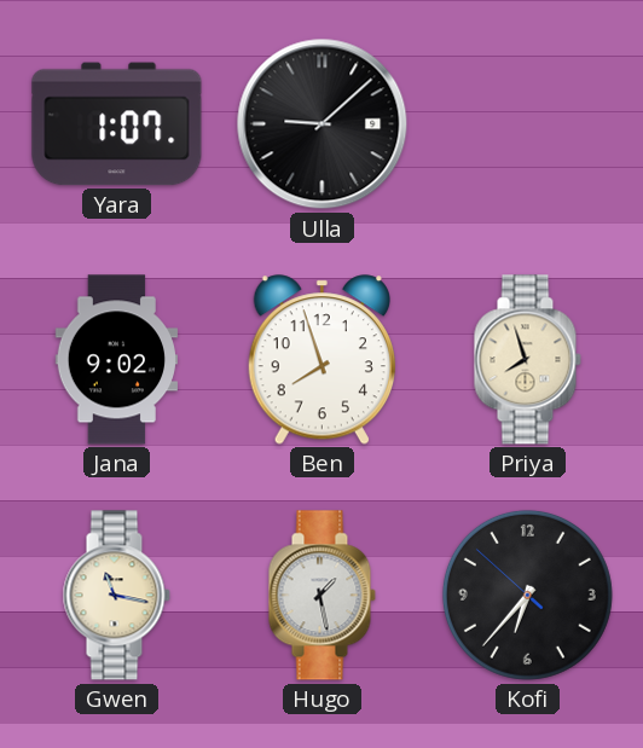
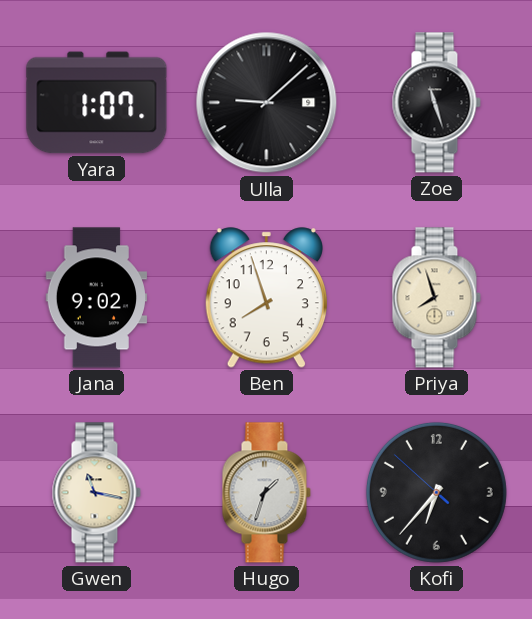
Zoe: none -> 11:27 (436, 103)
Hugo: 1:28 -> 1:33 (266, 493)
